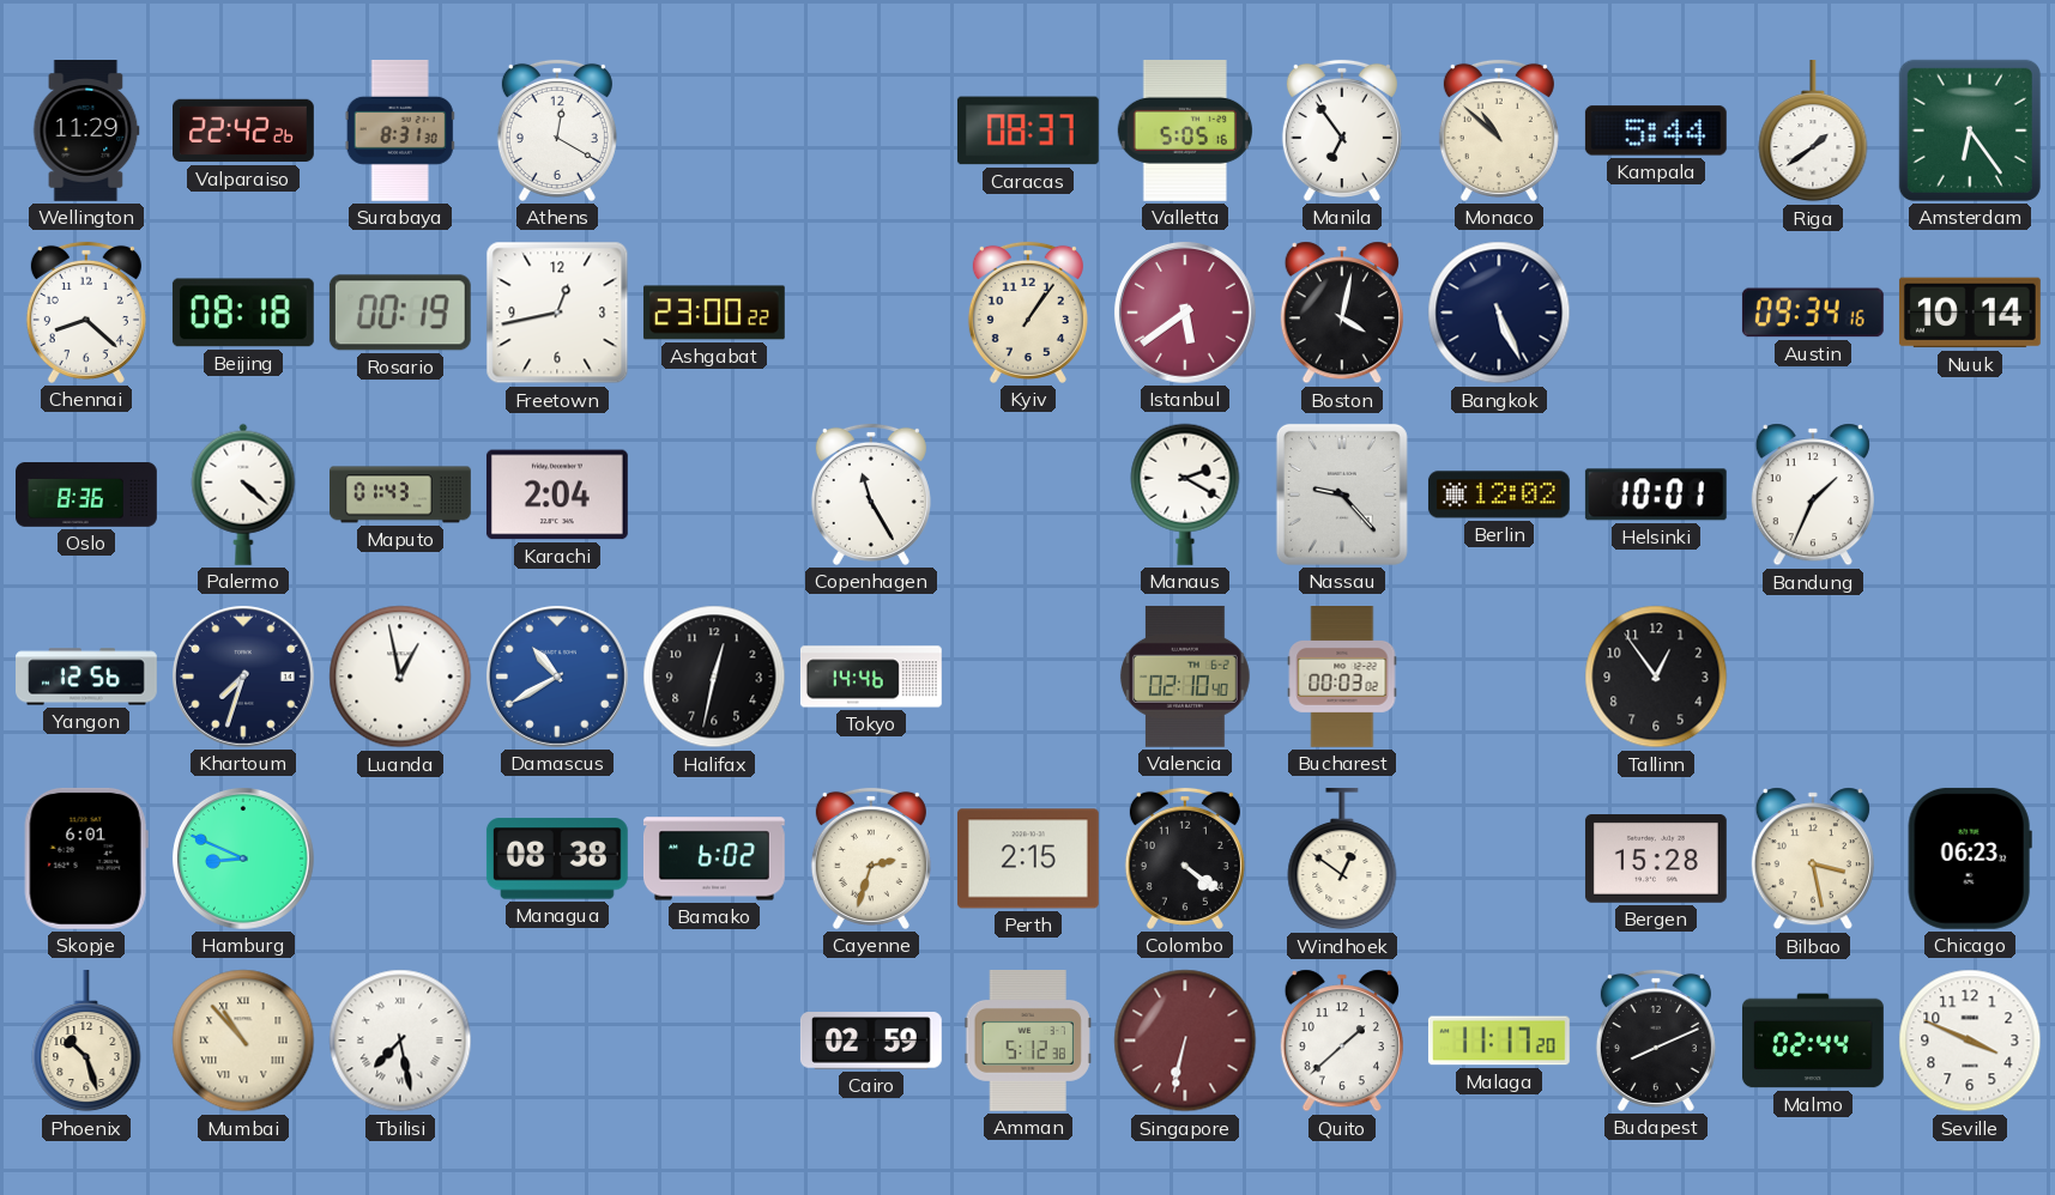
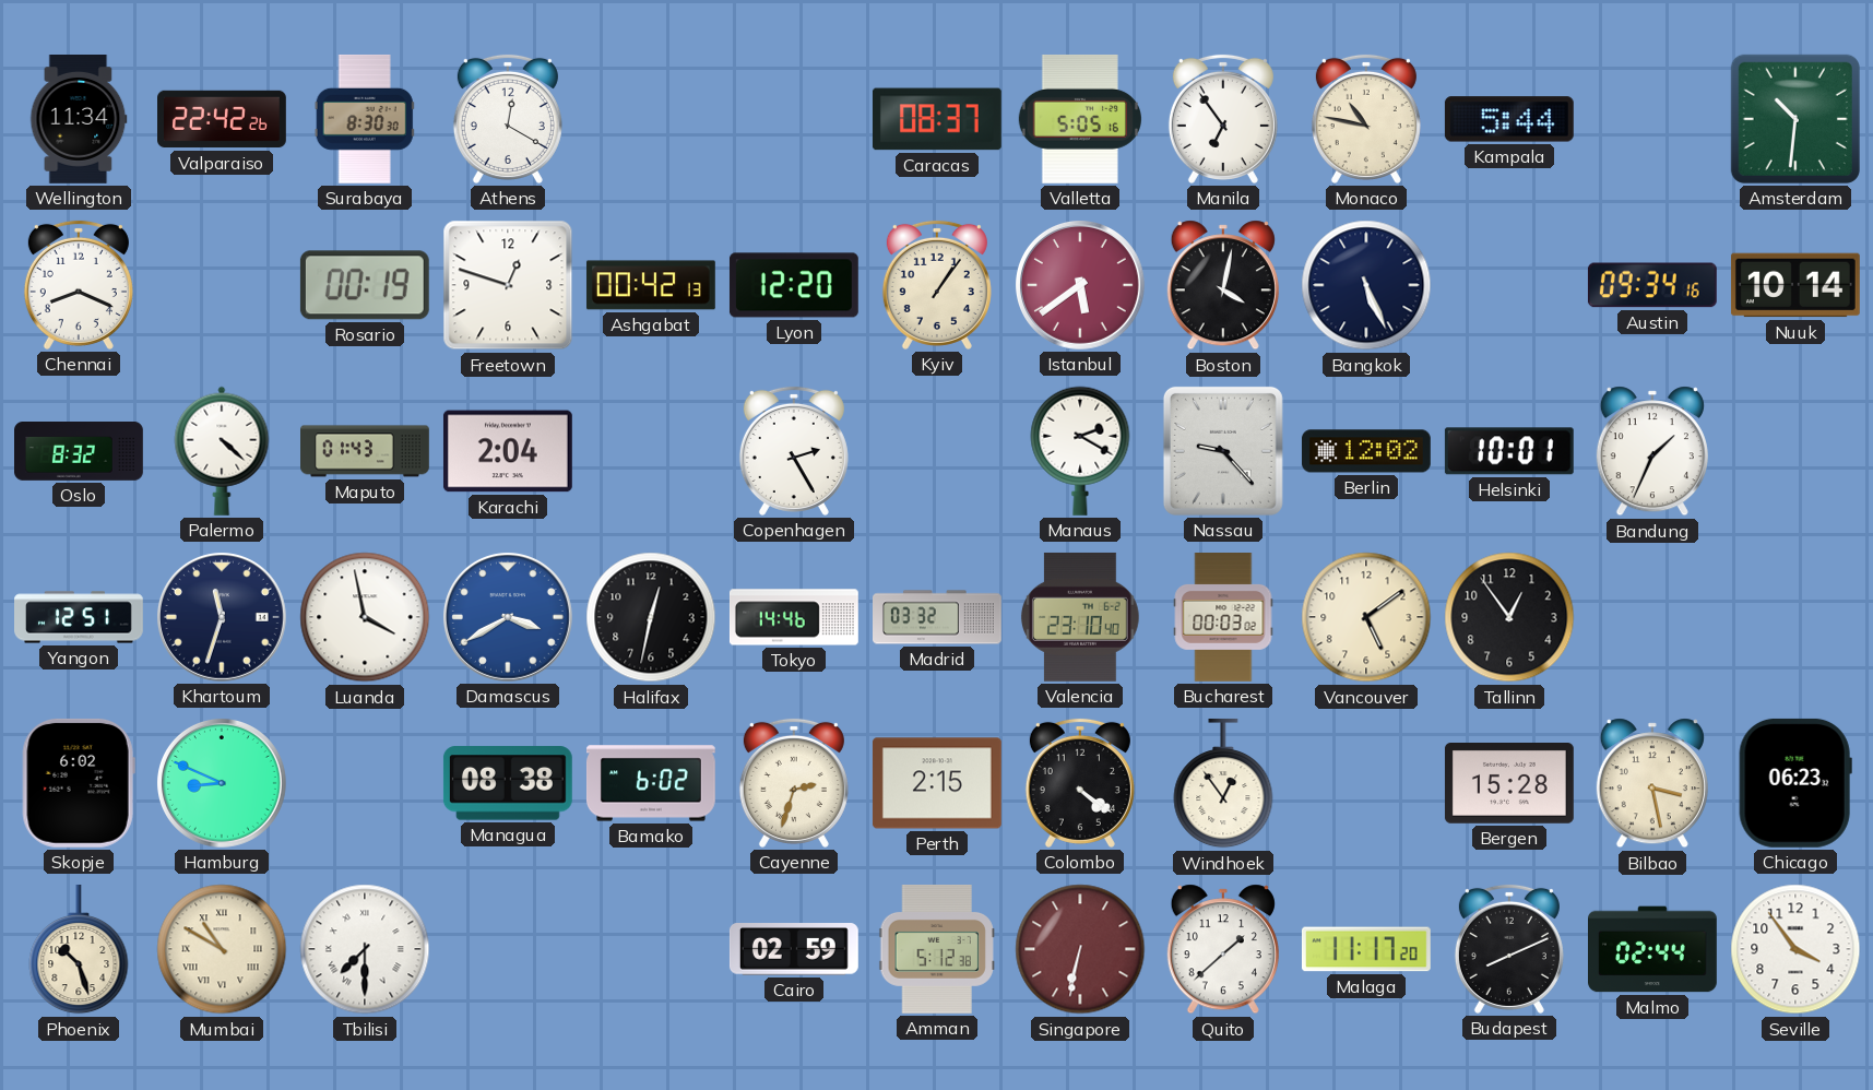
Wellington: 11:29 -> 11:34 (79, 120)
Surabaya: 8:31 -> 8:30 (365, 119)
Monaco: 10:52 -> 10:47 (1366, 119)
Riga: 1:39 -> none (1813, 131)
Amsterdam: 6:24 -> 10:31 (1795, 119)
Chennai: 8:22 -> 8:19 (79, 285)
Beijing: 08:18 -> none (243, 313)
Freetown: 12:43 -> 12:48 (508, 285)
Ashgabat: 23:00 -> 00:42 (651, 285)
Lyon: none -> 12:20 (794, 285)
Oslo: 8:36 -> 8:32 (80, 452)
Copenhagen: 11:25 -> 2:25 (794, 451)
Yangon: 12:56 -> 12:51 (80, 617)
Khartoum: 7:33 -> 11:33 (222, 617)
Luanda: 12:58 -> 3:58 (365, 617)
Damascus: 10:40 -> 3:40 (508, 617)
Madrid: none -> 03:32 (938, 617)
Valencia: 02:10 -> 23:10 (1080, 617)
Vancouver: none -> 5:09 (1366, 617)
Skopje: 6:01 -> 6:02 (79, 783)
Windhoek: 12:51 -> 12:54 (1223, 783)
Mumbai: 10:53 -> 10:50 (222, 949)
Tbilisi: 7:28 -> 7:30 (365, 949)
Seville: 3:49 -> 3:54 (1795, 949)
